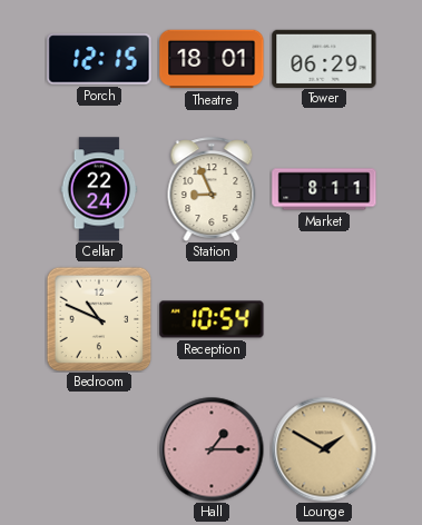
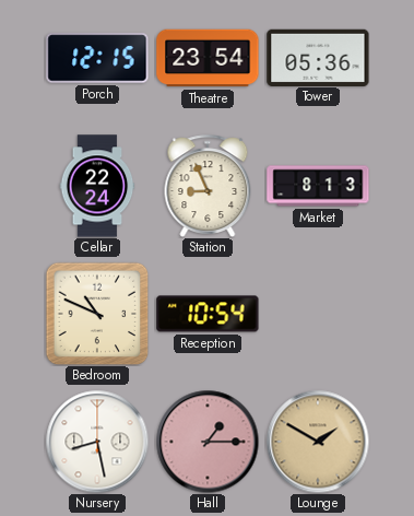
Theatre: 18:01 -> 23:54 (208, 58)
Tower: 06:29 -> 05:36 (318, 57)
Market: 8:11 -> 8:13 (318, 186)
Nursery: none -> 8:28 (97, 442)
